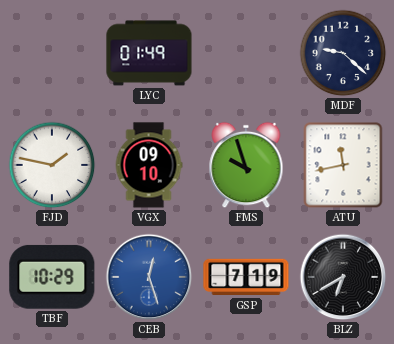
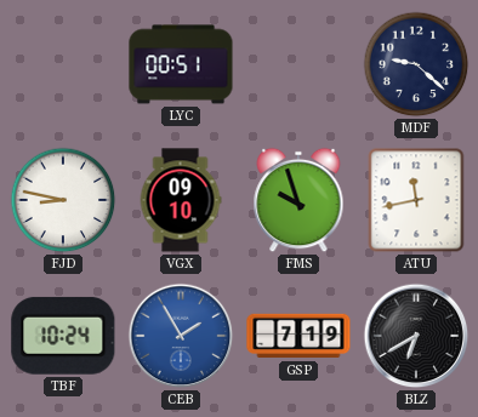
LYC: 01:49 -> 00:51 (181, 64)
FJD: 1:47 -> 8:47 (63, 200)
TBF: 10:29 -> 10:24 (63, 336)
CEB: 12:27 -> 1:55 (181, 336)
